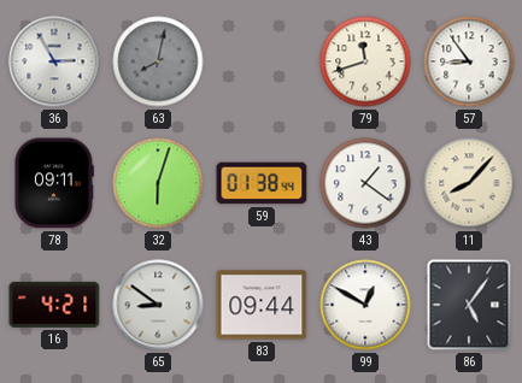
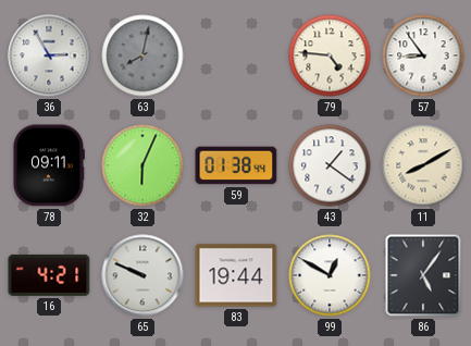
79: 11:42 -> 4:46 (330, 55)
32: 6:03 -> 6:04 (142, 165)
11: 8:07 -> 8:10 (423, 165)
65: 8:51 -> 9:49 (142, 275)
83: 09:44 -> 19:44 (236, 275)
